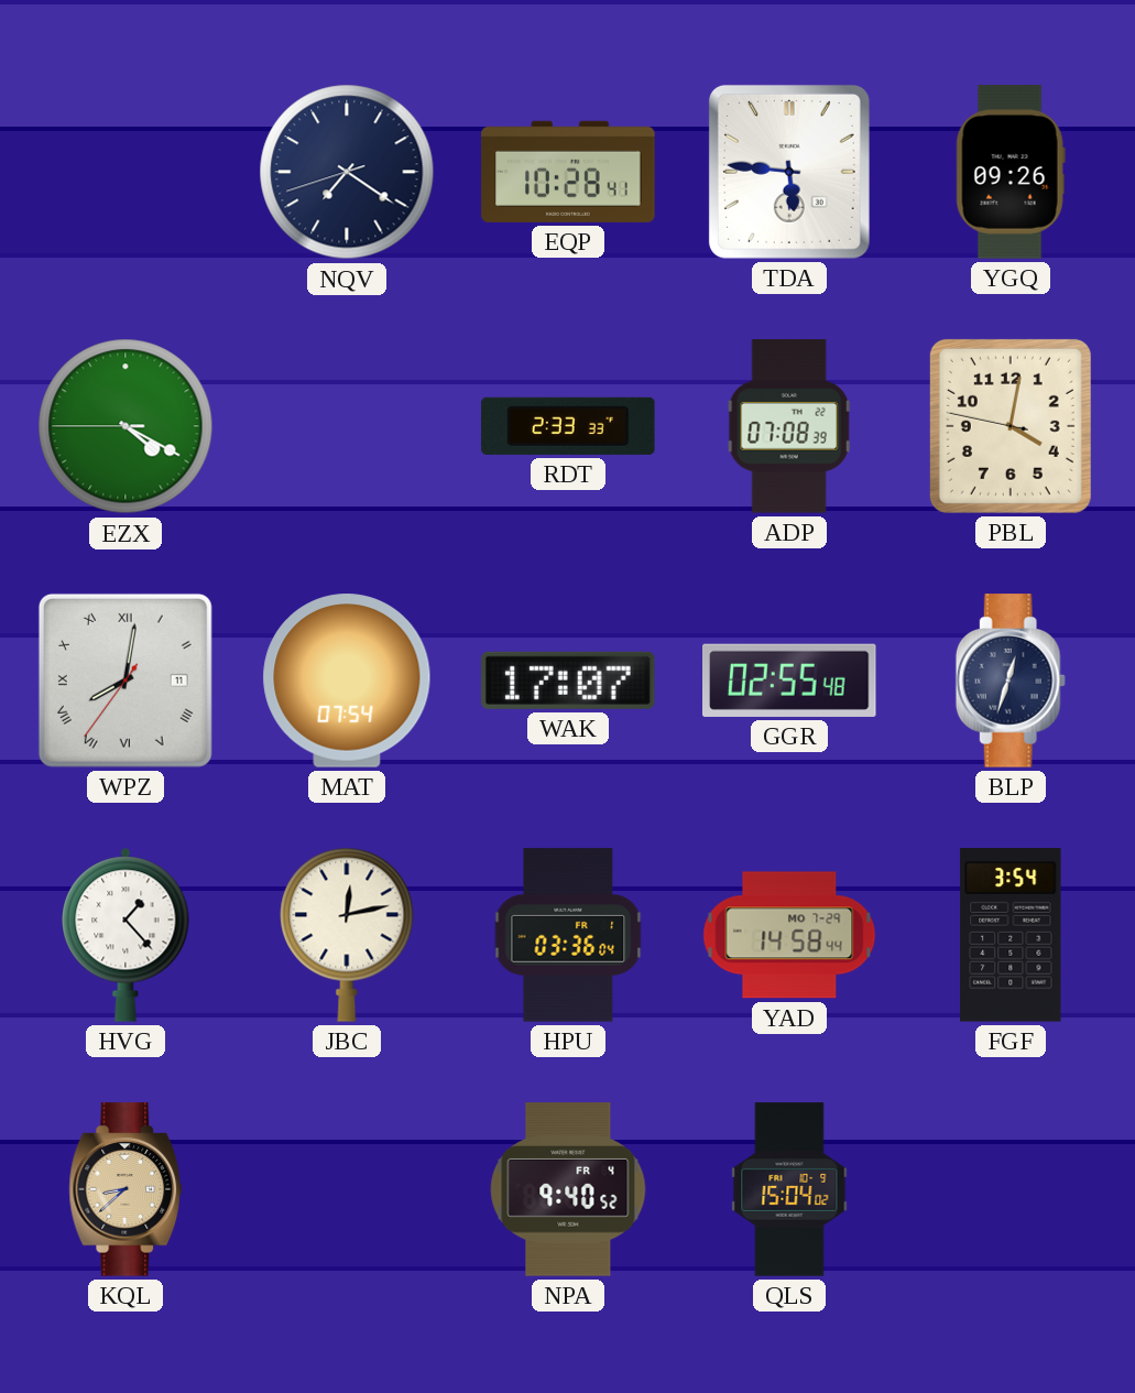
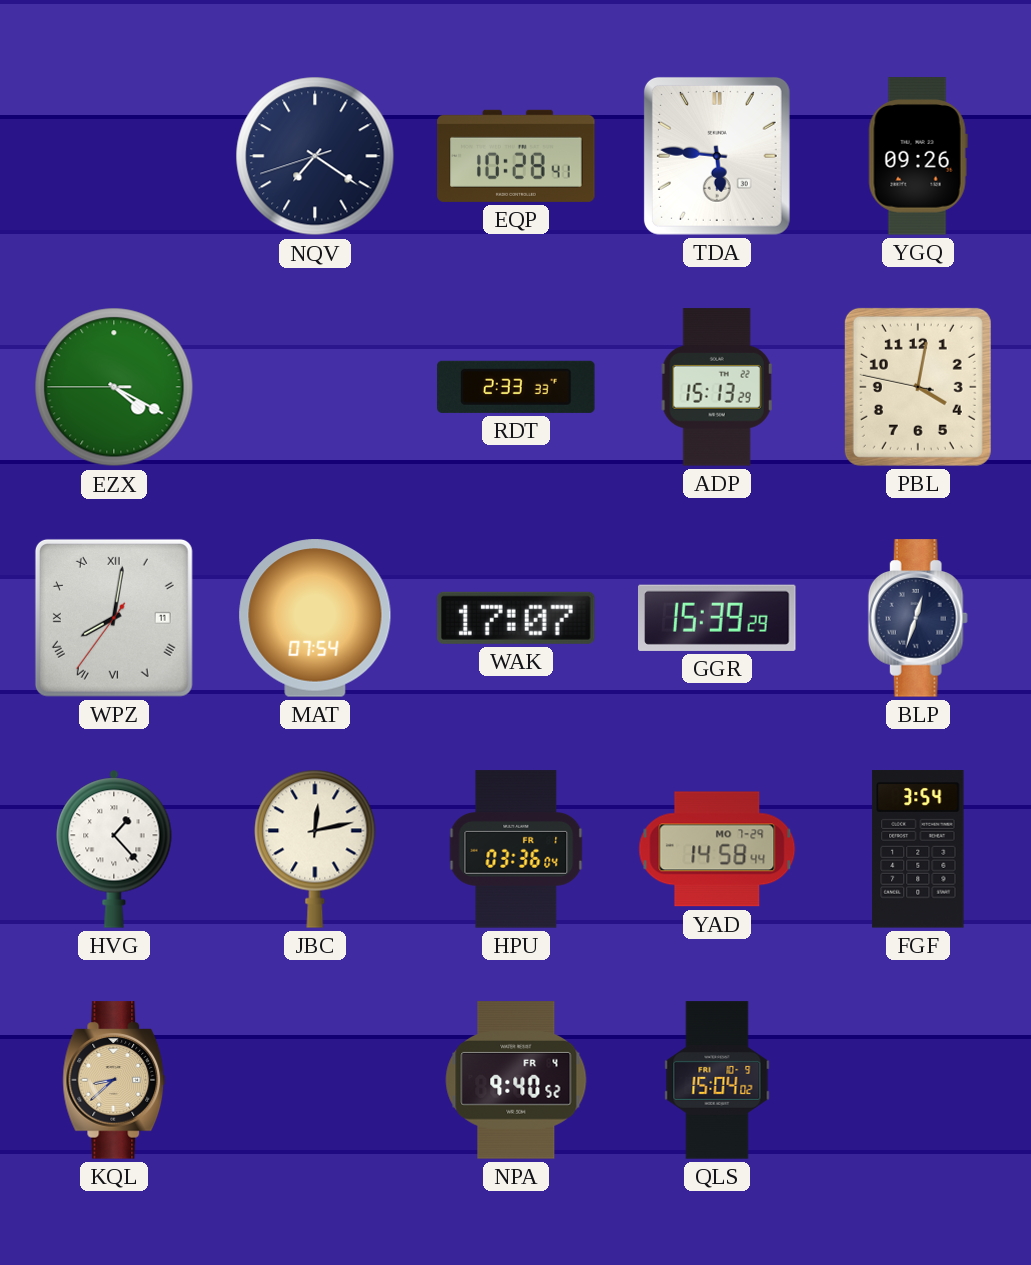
ADP: 07:08 -> 15:13 (717, 387)
GGR: 02:55 -> 15:39 (717, 618)
